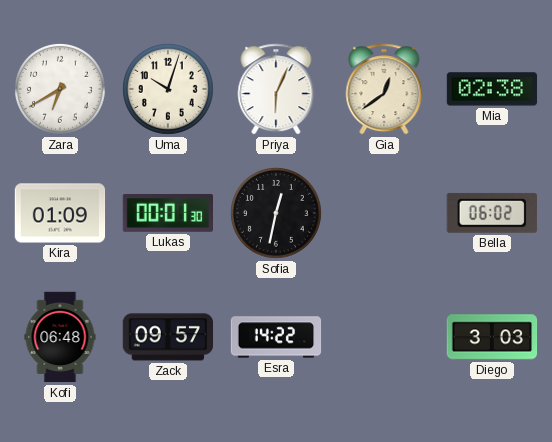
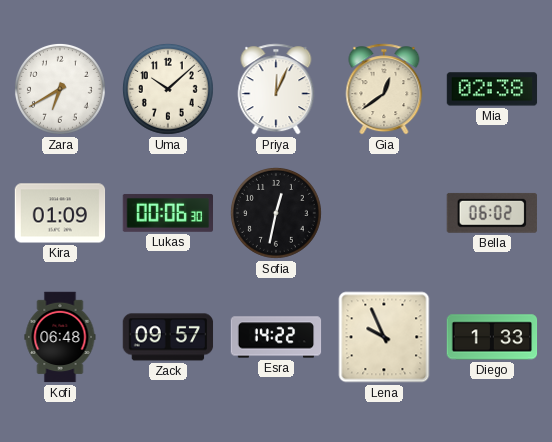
Uma: 10:03 -> 10:08 (168, 89)
Priya: 6:04 -> 12:04 (276, 89)
Lukas: 00:01 -> 00:06 (167, 213)
Lena: none -> 9:56 (384, 337)
Diego: 3:03 -> 1:33 (492, 337)
